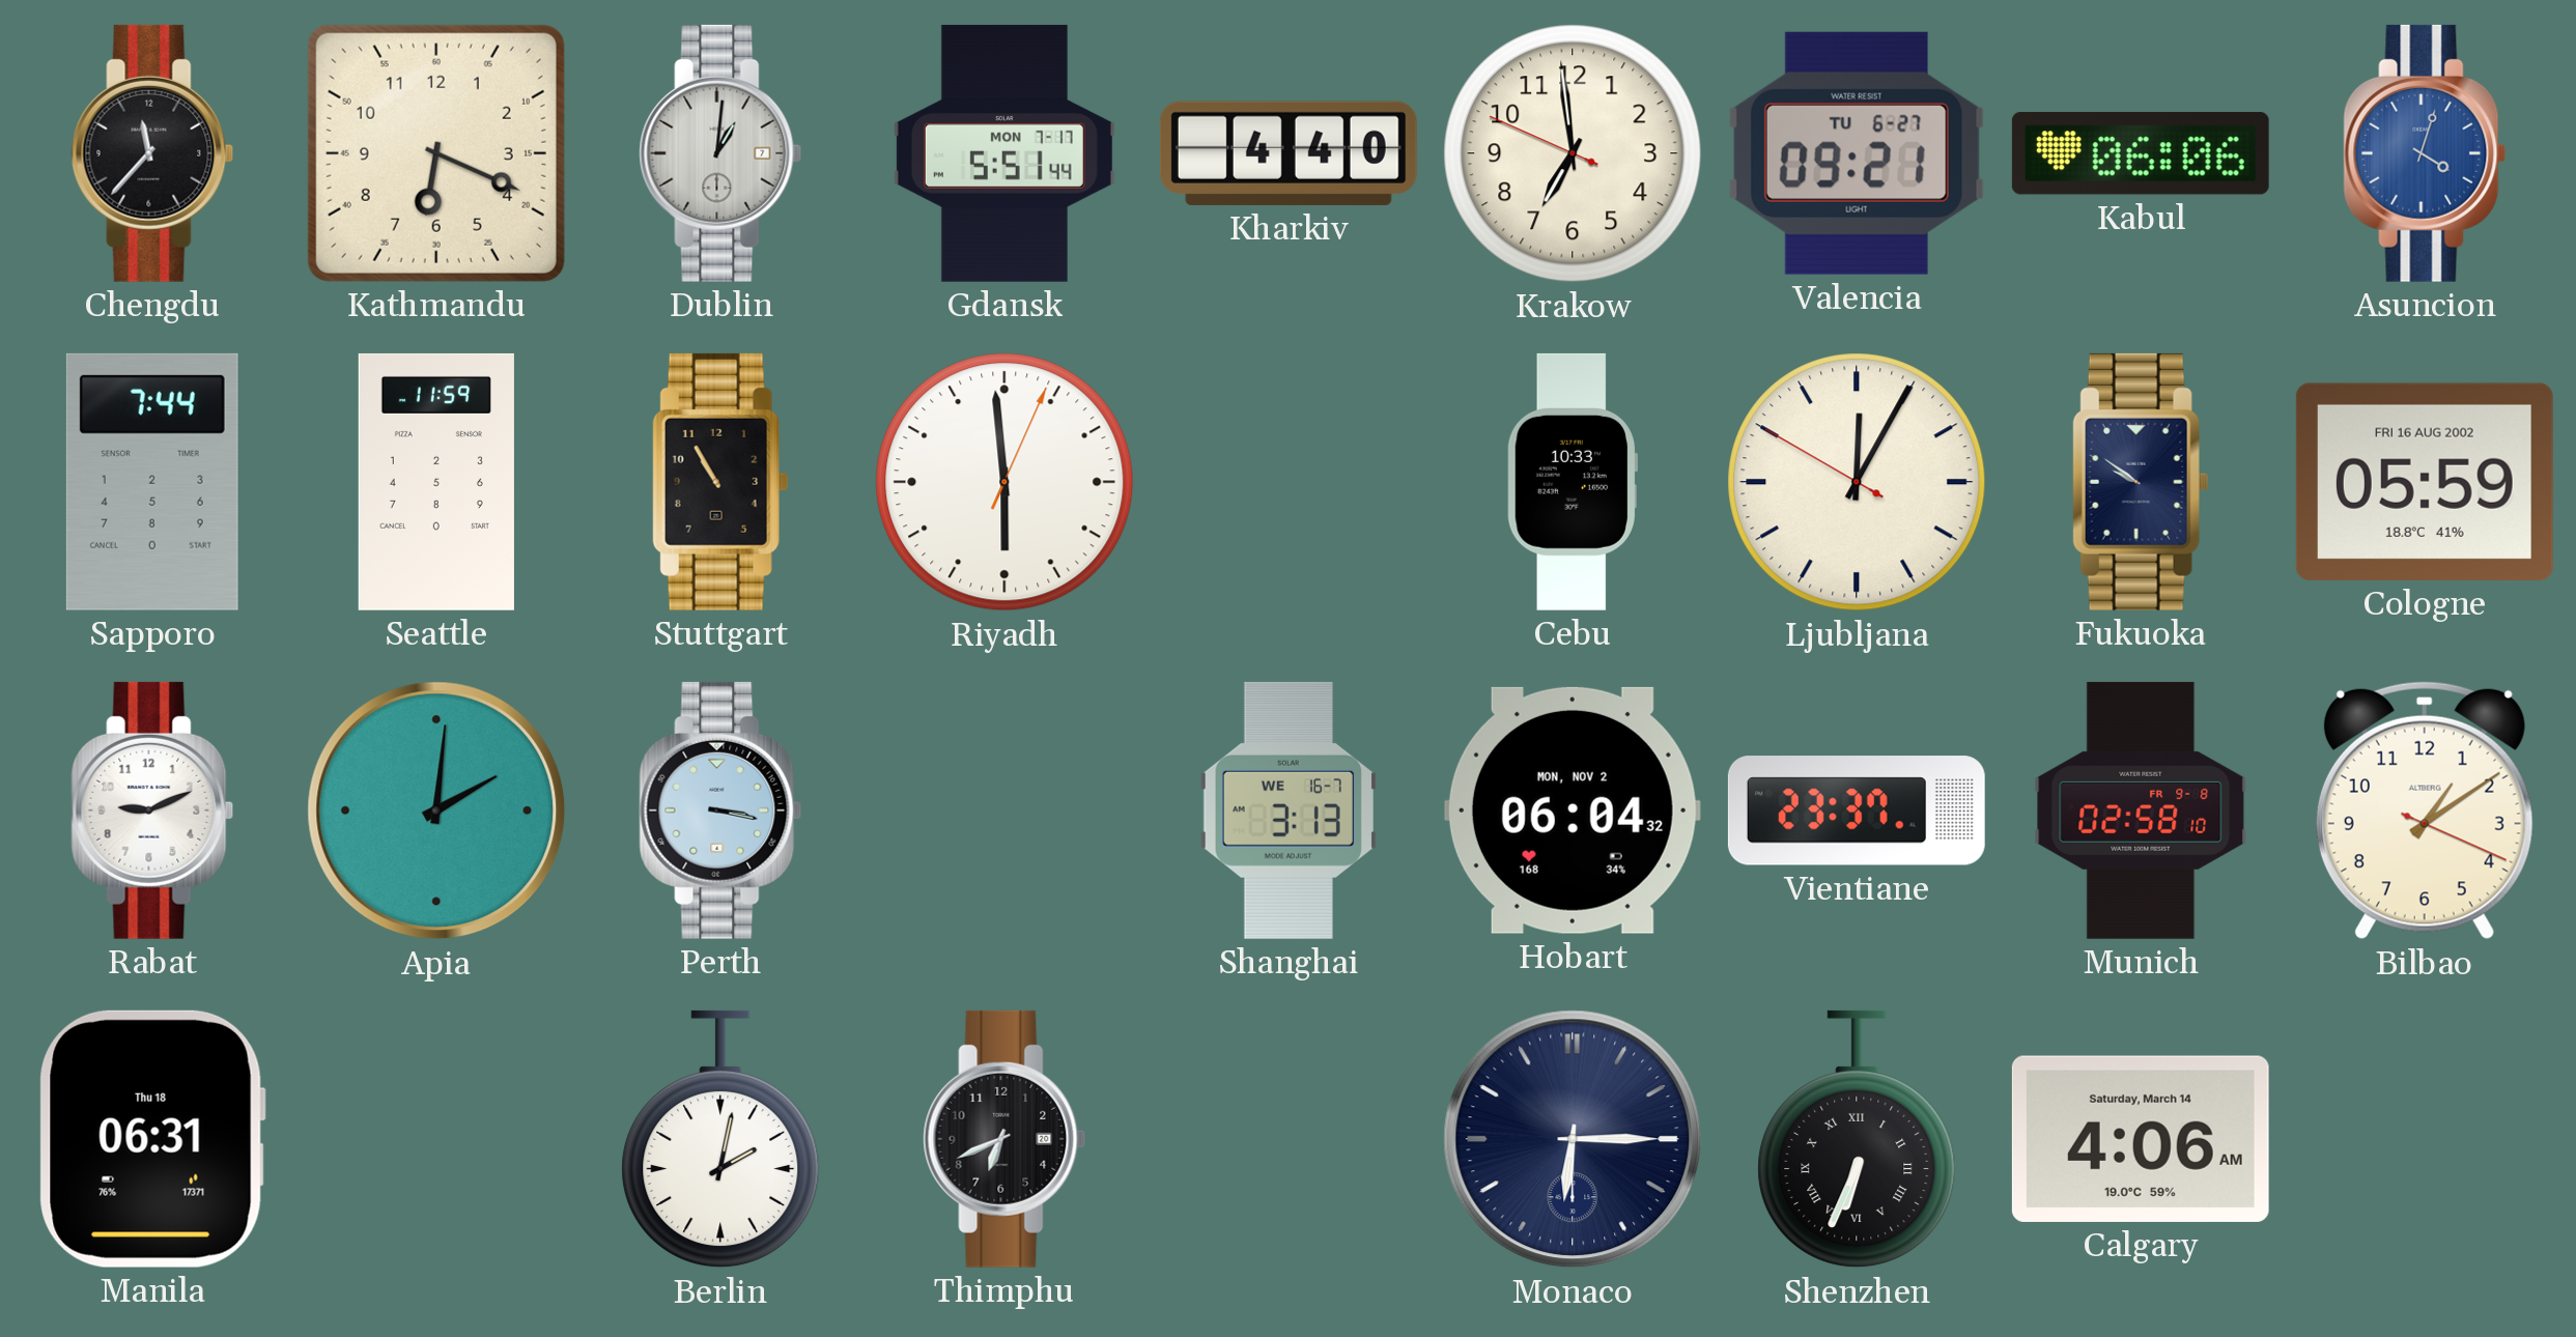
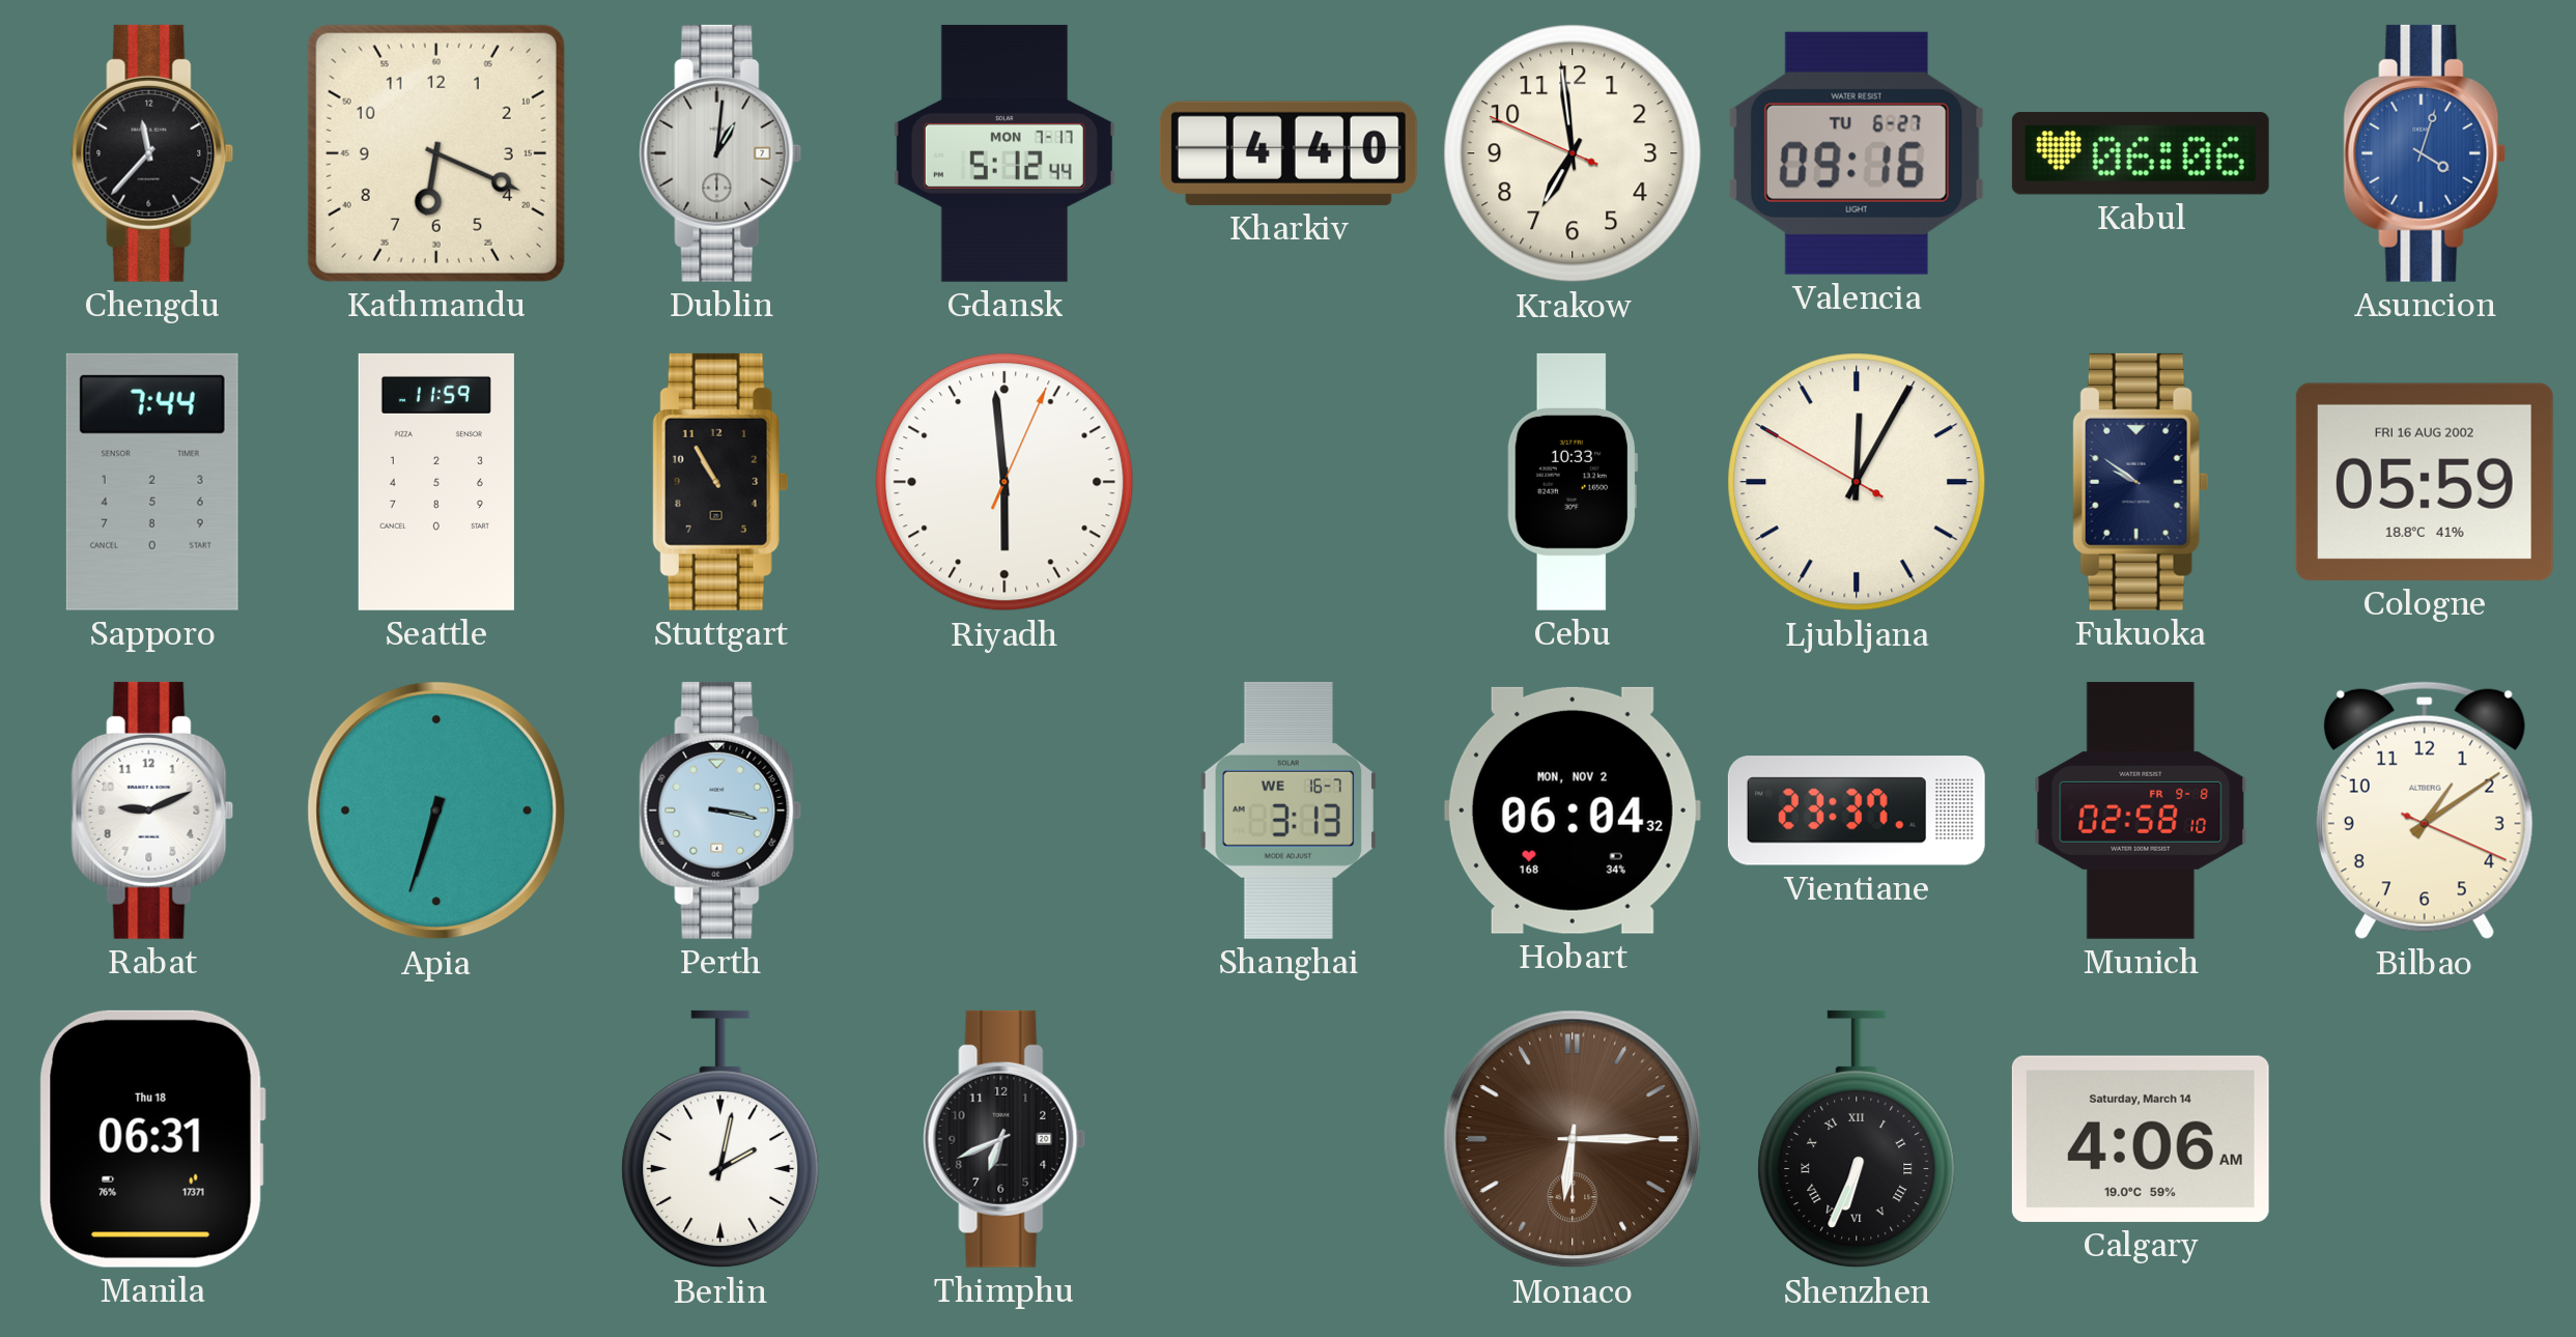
Gdansk: 5:51 -> 5:12 (1004, 153)
Valencia: 09:21 -> 09:16 (1857, 153)
Apia: 2:01 -> 6:33 (436, 810)
Monaco dial: navy -> brown (1573, 1139)
